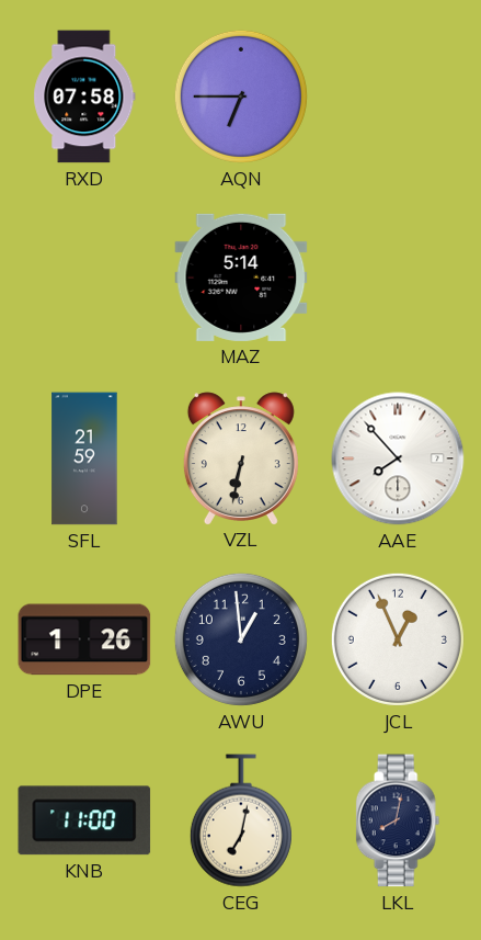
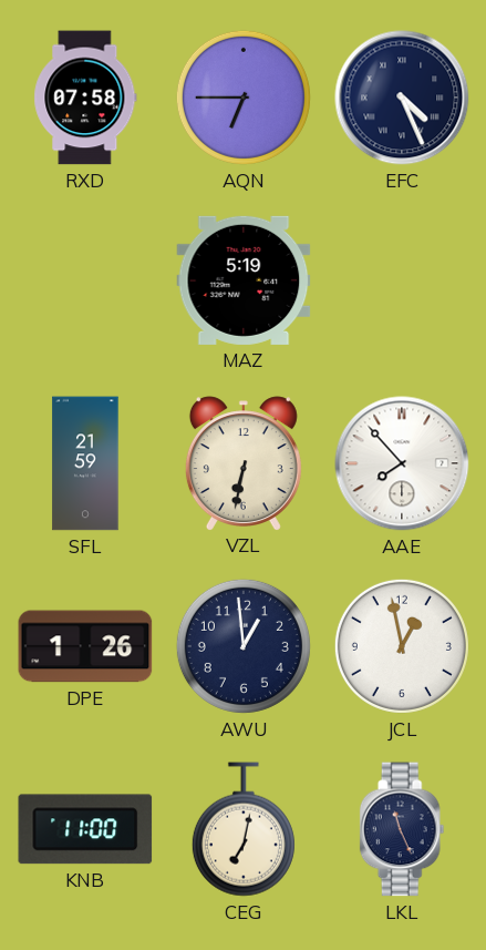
EFC: none -> 4:26 (402, 98)
MAZ: 5:14 -> 5:19 (244, 280)
JCL: 12:56 -> 12:58 (402, 646)
LKL: 8:02 -> 11:26 (402, 829)
